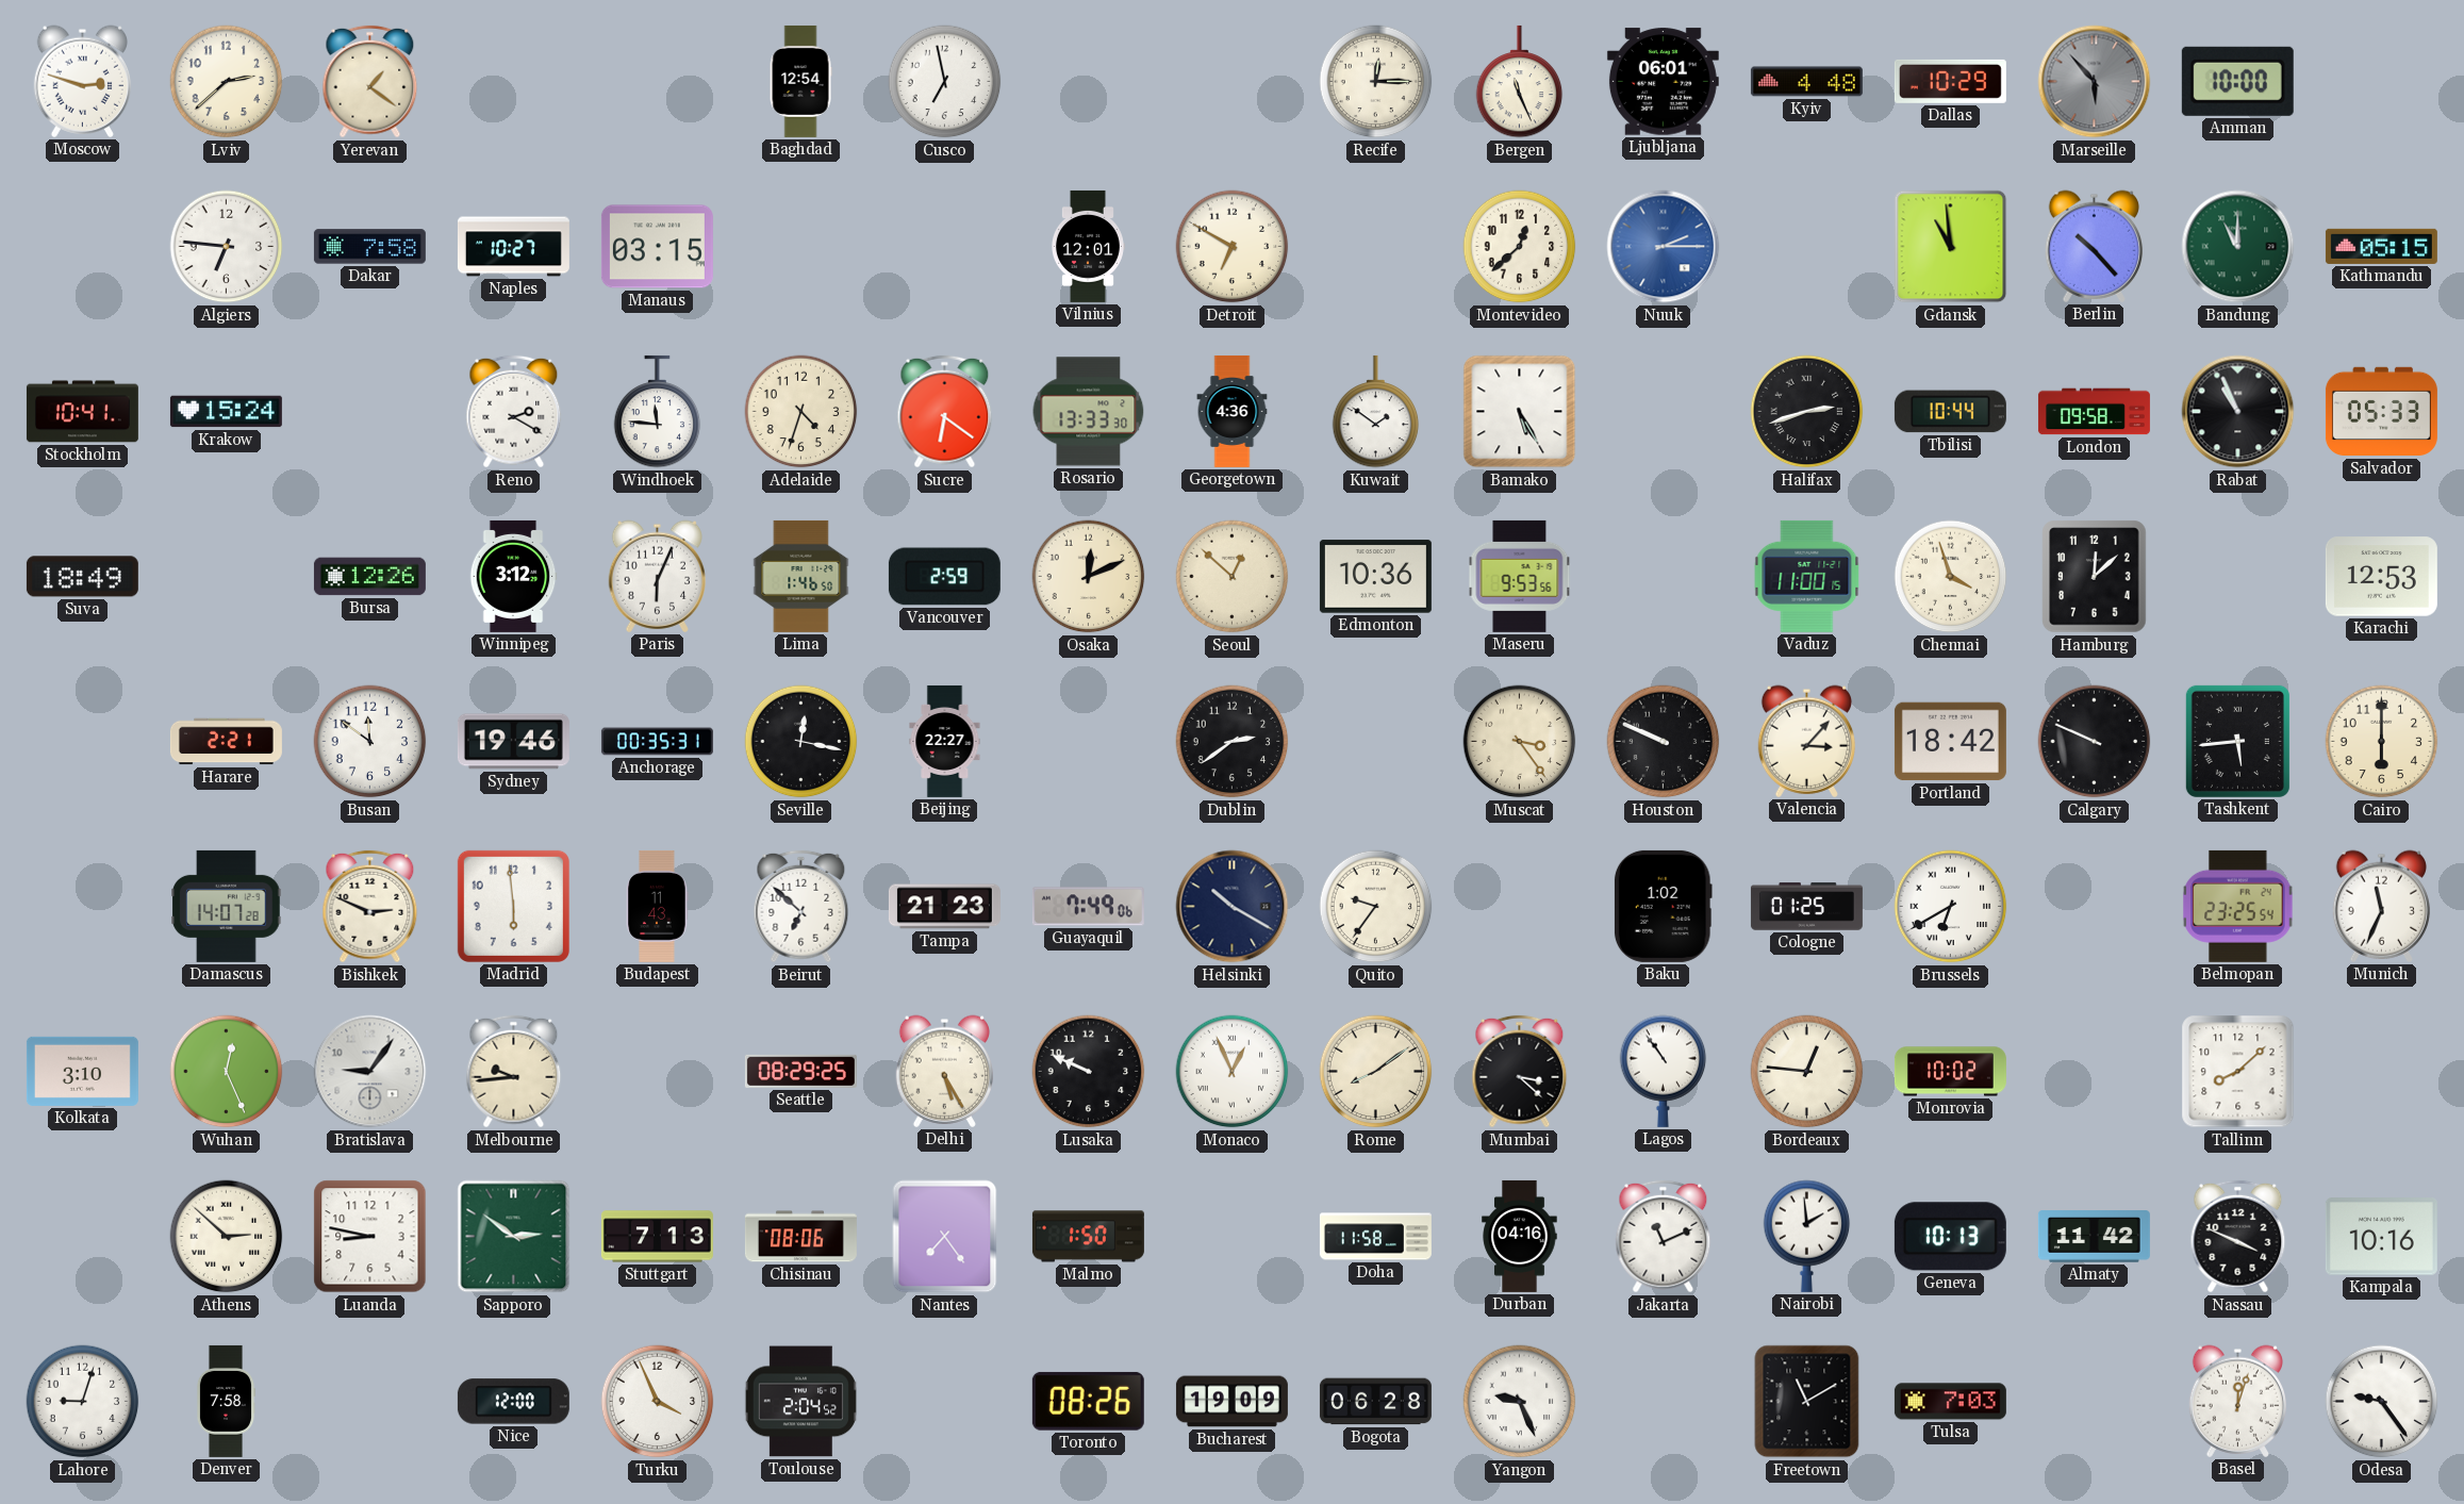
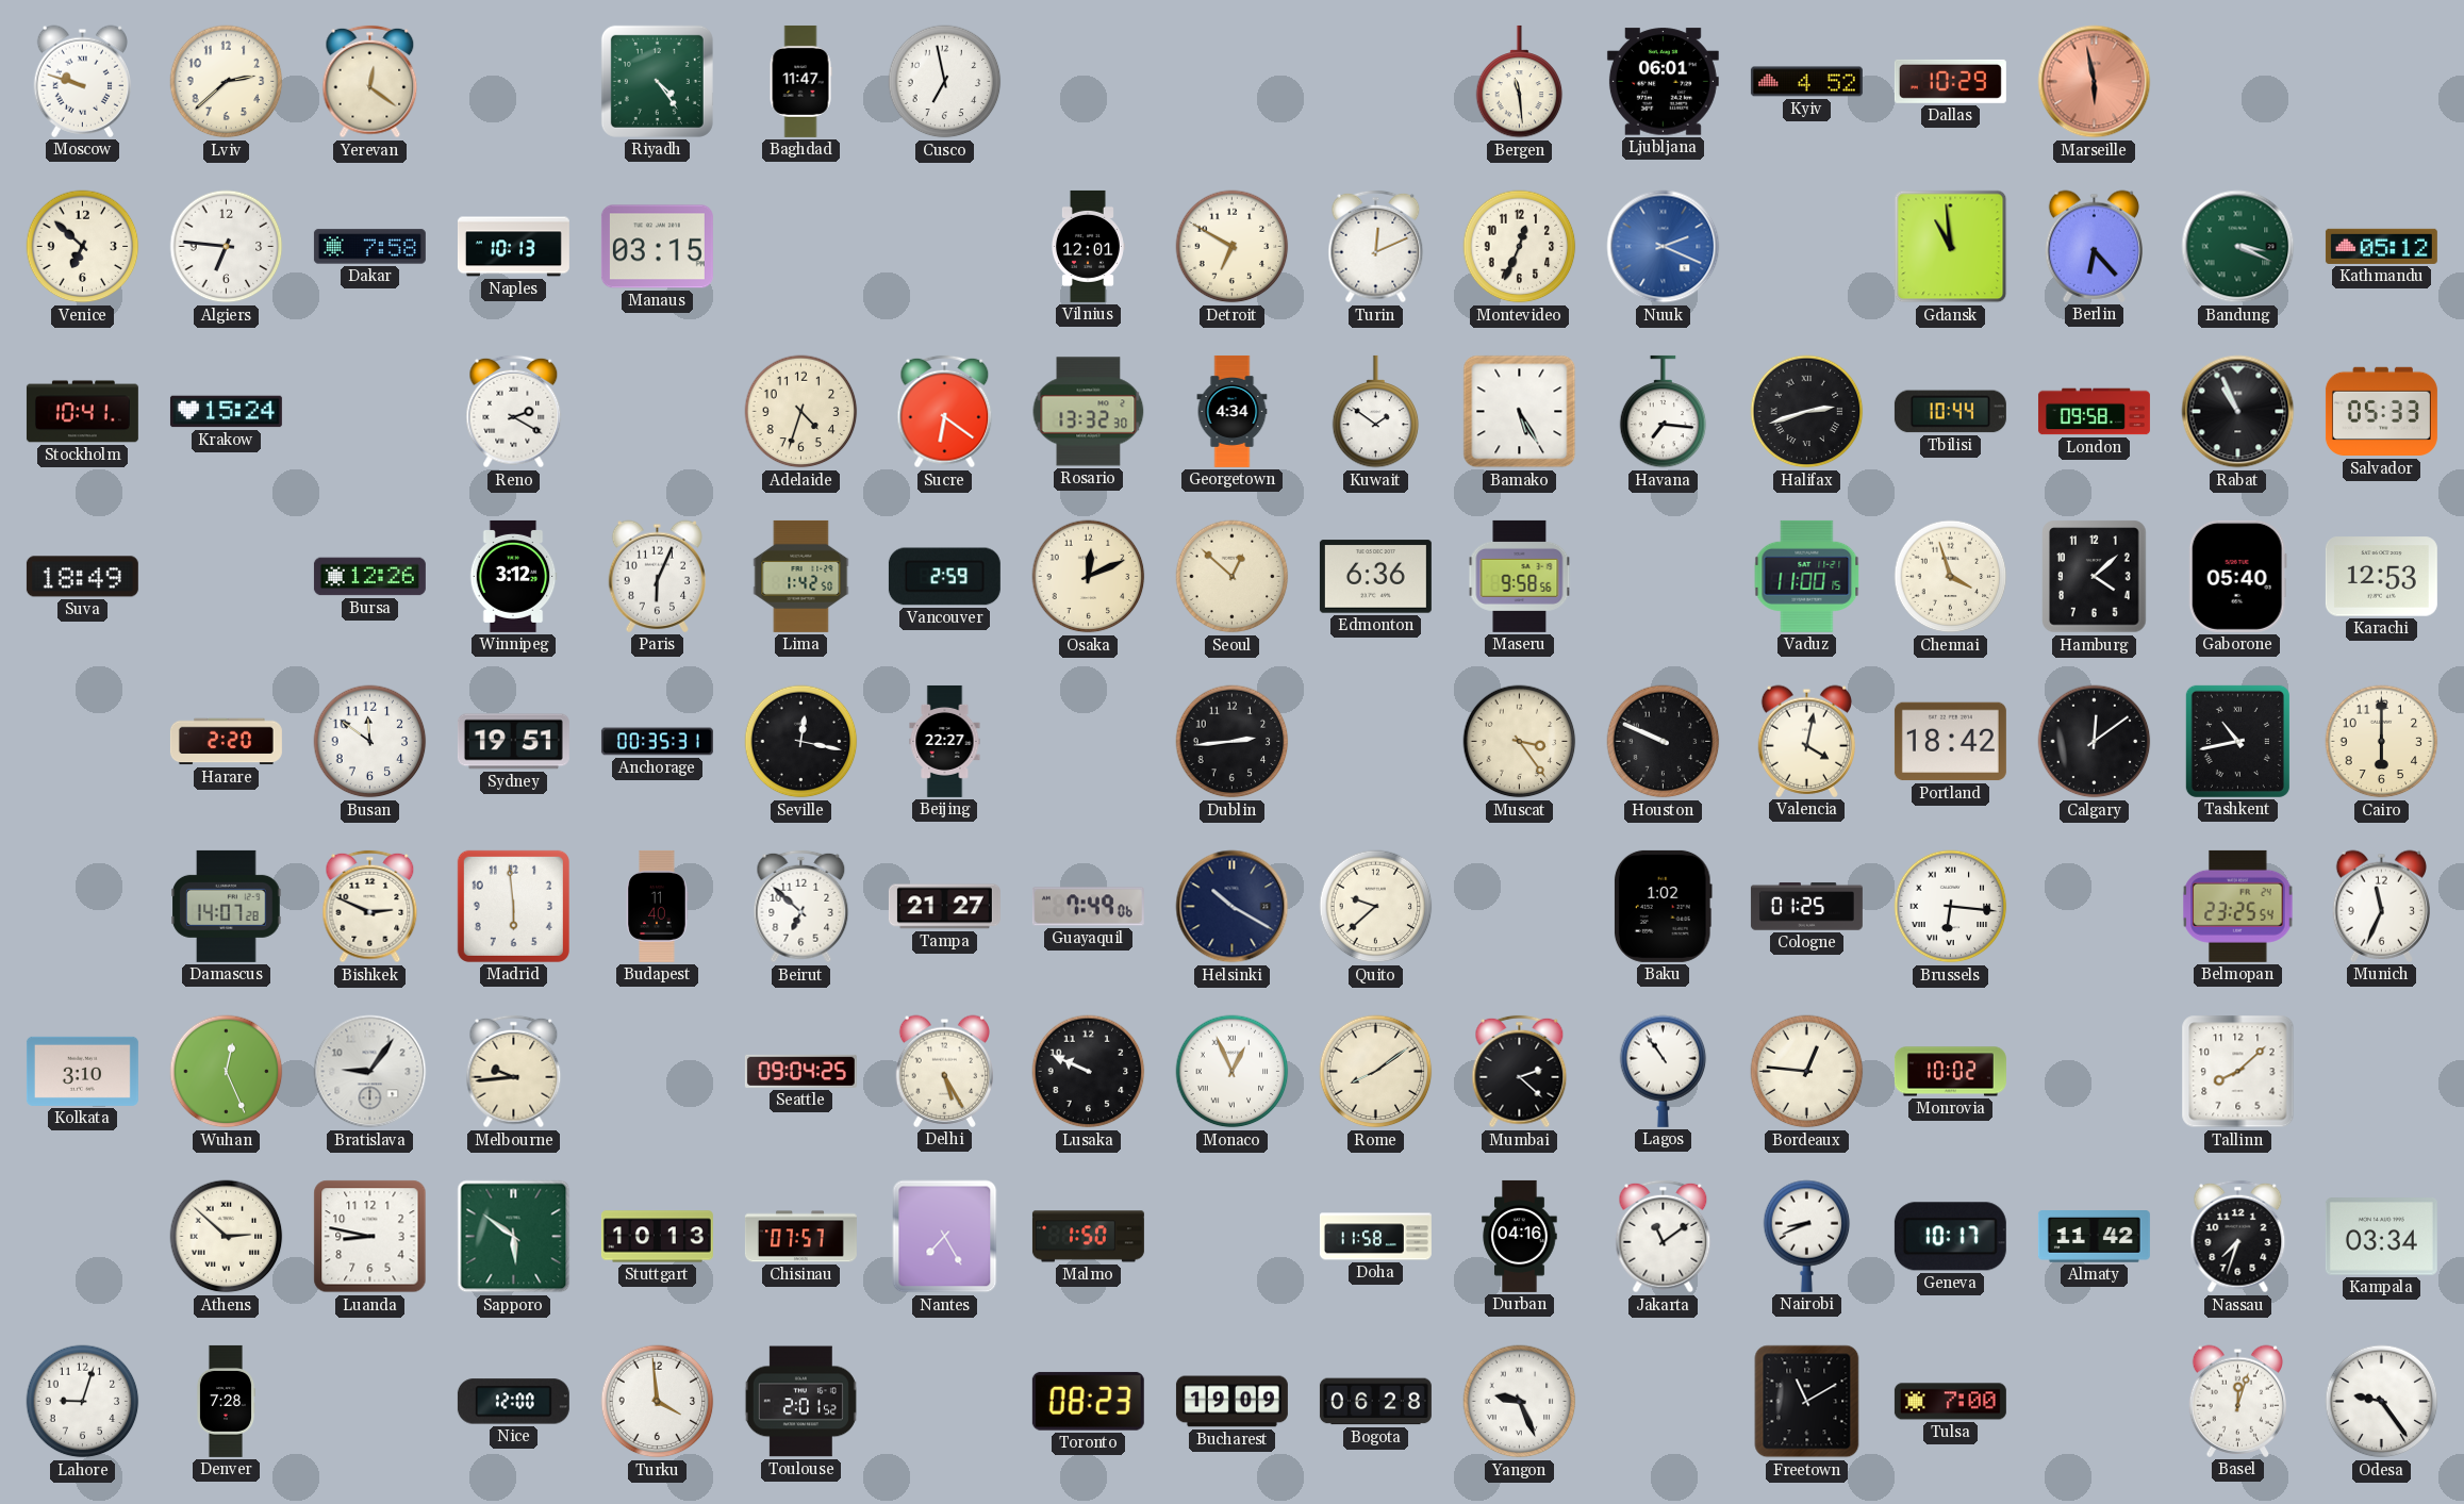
Moscow: 2:48 -> 9:48 (82, 81)
Yerevan: 1:21 -> 12:21 (370, 82)
Riyadh: none -> 4:24 (657, 81)
Baghdad: 12:54 -> 11:47 (800, 81)
Recife: 12:15 -> none (1376, 82)
Bergen: 11:26 -> 11:29 (1520, 82)
Kyiv: 4:48 -> 4:52 (1806, 82)
Marseille: 5:53 -> 5:58 (2095, 82)
Marseille dial: grey -> salmon (2095, 82)
Amman: 10:00 -> none (2237, 81)
Venice: none -> 6:52 (83, 247)
Naples: 10:27 -> 10:13 (513, 247)
Turin: none -> 12:11 (1376, 247)
Montevideo: 12:38 -> 12:34 (1520, 247)
Nuuk: 2:15 -> 2:19 (1664, 247)
Berlin: 10:23 -> 6:23 (2094, 246)
Bandung: 11:00 -> 3:19 (2238, 247)
Kathmandu: 05:15 -> 05:12 (2381, 246)
Windhoek: 11:46 -> none (658, 412)
Rosario: 13:33 -> 13:32 (1089, 412)
Georgetown: 4:36 -> 4:34 (1233, 411)
Havana: none -> 7:16 (1664, 412)
Lima: 1:46 -> 1:42 (801, 576)
Edmonton: 10:36 -> 6:36 (1375, 577)
Maseru: 9:53 -> 9:58 (1520, 576)
Hamburg: 12:08 -> 4:08 (2095, 577)
Gaborone: none -> 05:40 (2237, 576)
Harare: 2:21 -> 2:20 (226, 742)
Sydney: 19:46 -> 19:51 (513, 742)
Dublin: 2:39 -> 2:44 (1233, 742)
Valencia: 3:07 -> 4:02 (1806, 741)
Calgary: 9:49 -> 12:09 (2095, 742)
Tashkent: 5:44 -> 10:43 (2237, 741)
Budapest: 11:43 -> 11:40 (657, 906)
Tampa: 21:23 -> 21:27 (944, 907)
Quito: 9:36 -> 9:38 (1376, 907)
Brussels: 6:40 -> 6:16 (1951, 907)
Seattle: 08:29 -> 09:04 (800, 1071)
Mumbai: 3:22 -> 2:22 (1520, 1072)
Sapporo: 2:51 -> 5:51 (514, 1237)
Stuttgart: 7:13 -> 10:13 (657, 1237)
Chisinau: 08:06 -> 07:57 (800, 1237)
Nantes: 7:24 -> 7:25 (945, 1237)
Jakarta: 11:11 -> 11:09 (1664, 1237)
Nairobi: 1:59 -> 8:41 (1807, 1236)
Geneva: 10:13 -> 10:17 (1950, 1237)
Nassau: 3:49 -> 7:33 (2238, 1237)
Kampala: 10:16 -> 03:34 (2381, 1237)
Denver: 7:58 -> 7:28 (225, 1401)
Turku: 3:56 -> 3:59 (658, 1402)
Toulouse: 2:04 -> 2:01 (800, 1402)
Toronto: 08:26 -> 08:23 (1088, 1401)
Tulsa: 7:03 -> 7:00 (1950, 1402)
